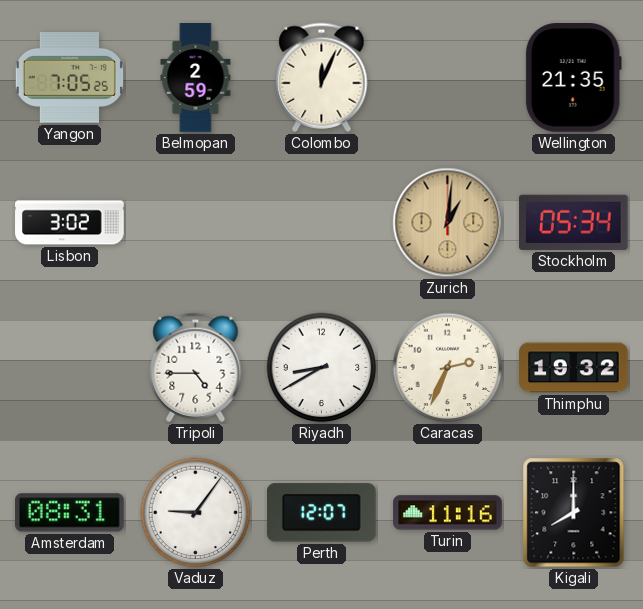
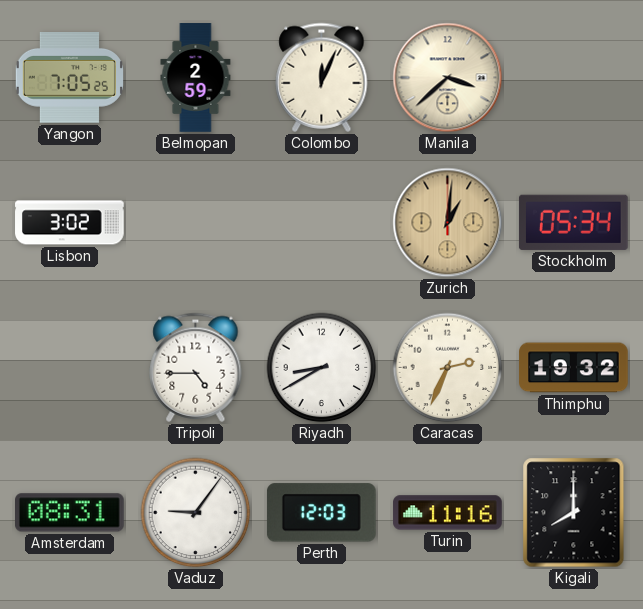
Manila: none -> 3:38 (448, 78)
Wellington: 21:35 -> none (573, 78)
Perth: 12:07 -> 12:03 (321, 513)
